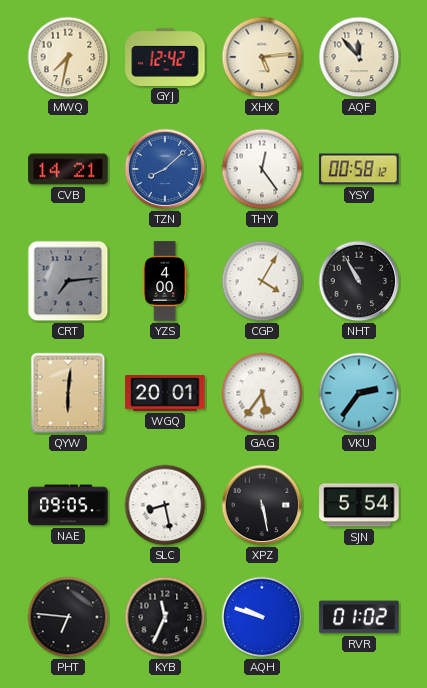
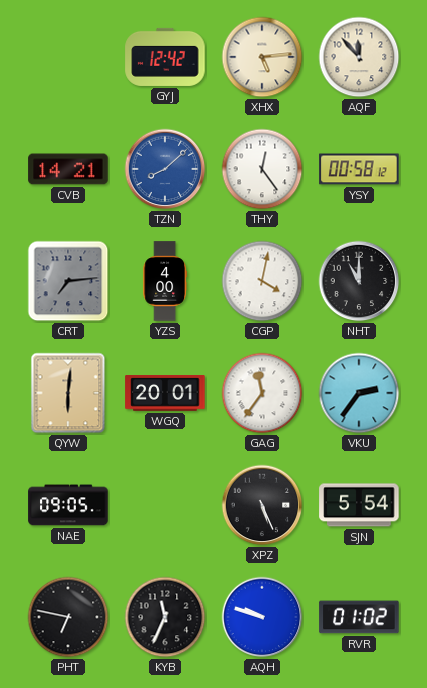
MWQ: 7:32 -> none (68, 57)
CGP: 4:05 -> 4:02 (262, 281)
NHT: 10:55 -> 11:00 (359, 281)
GAG: 5:36 -> 11:36 (262, 393)
SLC: 8:28 -> none (165, 505)
XPZ: 5:28 -> 5:26 (262, 505)
PHT: 6:46 -> 6:47 (68, 617)
